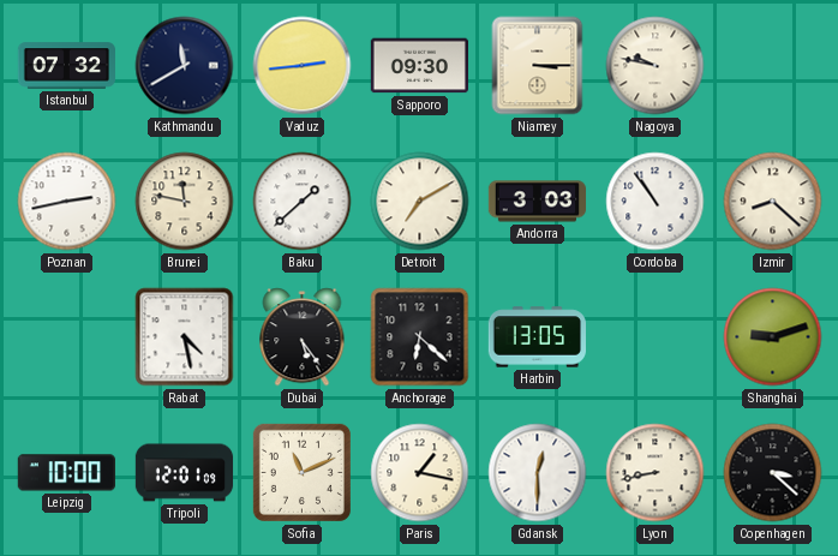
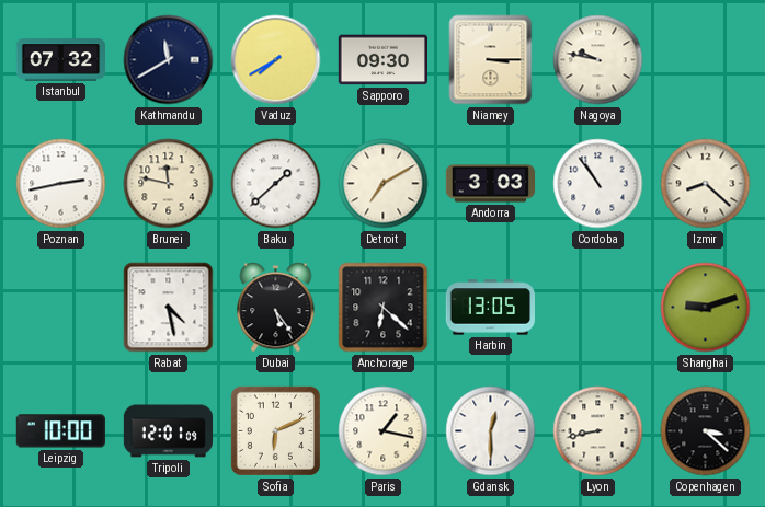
Vaduz: 2:44 -> 7:40 (276, 60)
Sofia: 11:11 -> 6:11 (275, 430)
